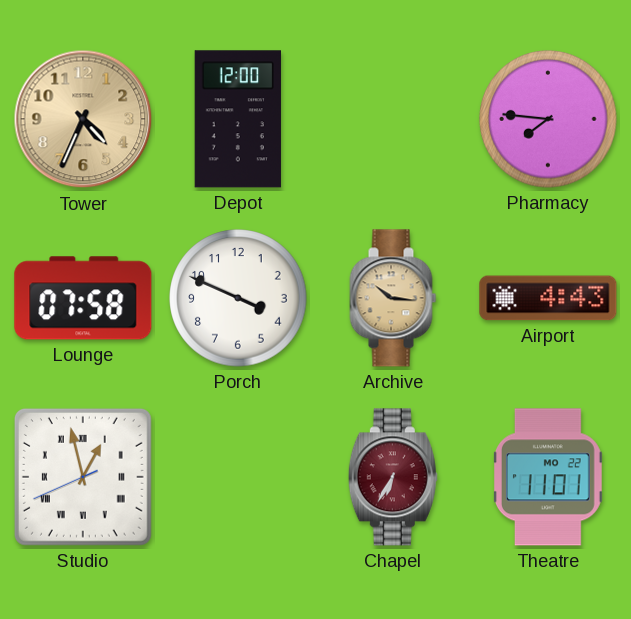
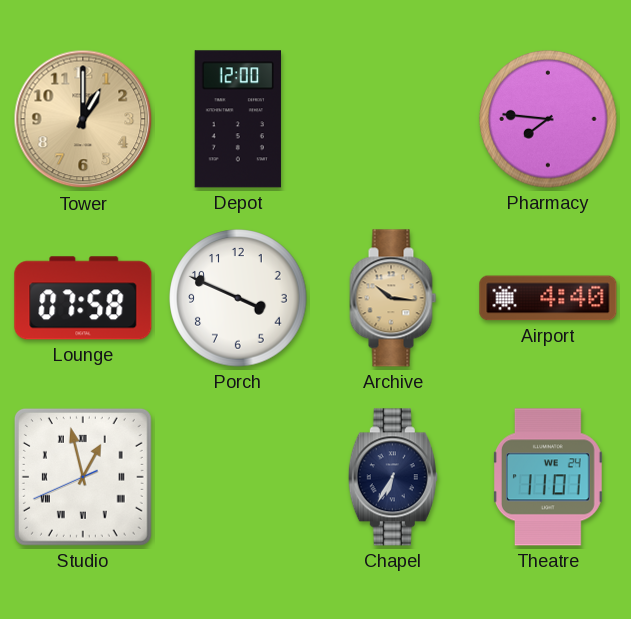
Tower: 4:34 -> 1:00 (83, 119)
Airport: 4:43 -> 4:40 (548, 298)
Chapel dial: burgundy -> navy (393, 477)
Theatre date: MO 22 -> WE 24 (548, 477)
